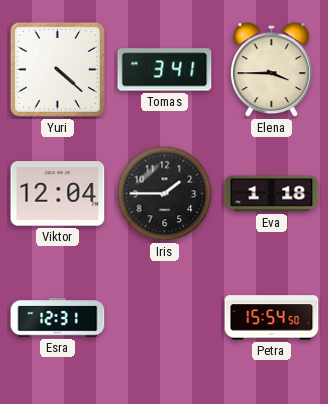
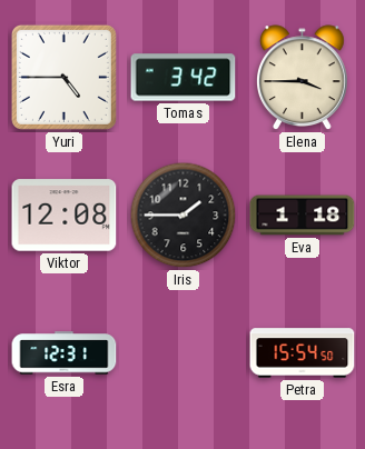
Yuri: 4:22 -> 4:45 (63, 77)
Tomas: 3:41 -> 3:42 (184, 78)
Viktor: 12:04 -> 12:08 (65, 216)
